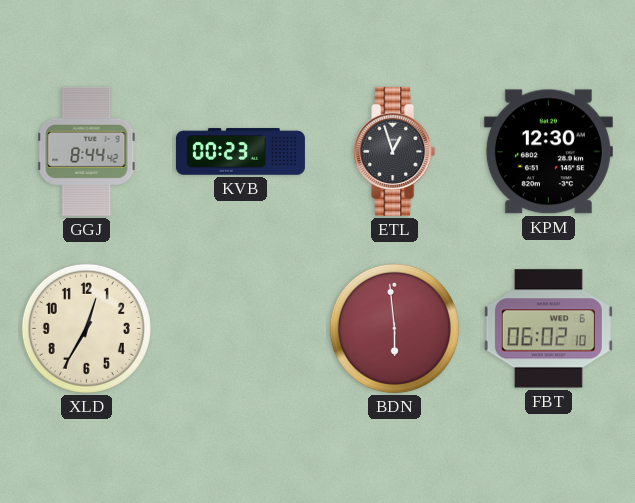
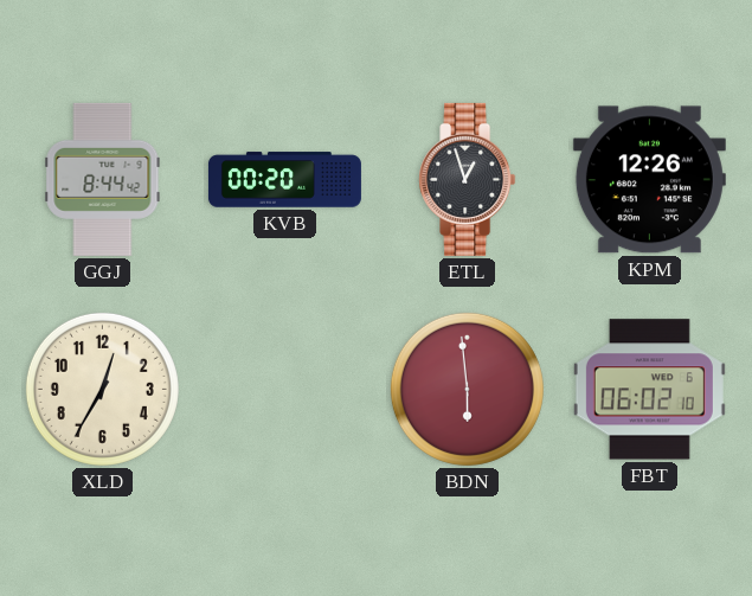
KVB: 00:23 -> 00:20 (284, 180)
KPM: 12:30 -> 12:26 (649, 180)
